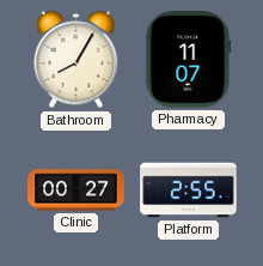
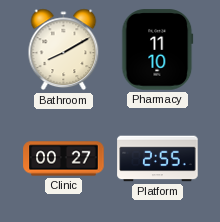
Bathroom: 8:05 -> 8:10 (64, 50)
Pharmacy: 11:07 -> 11:10 (158, 50)
